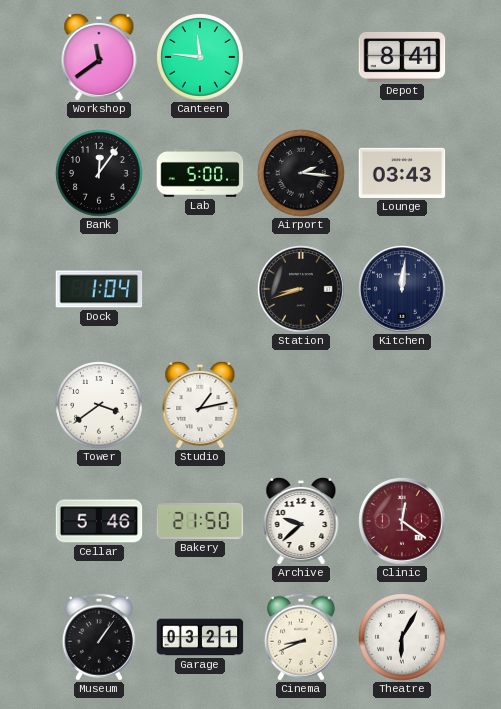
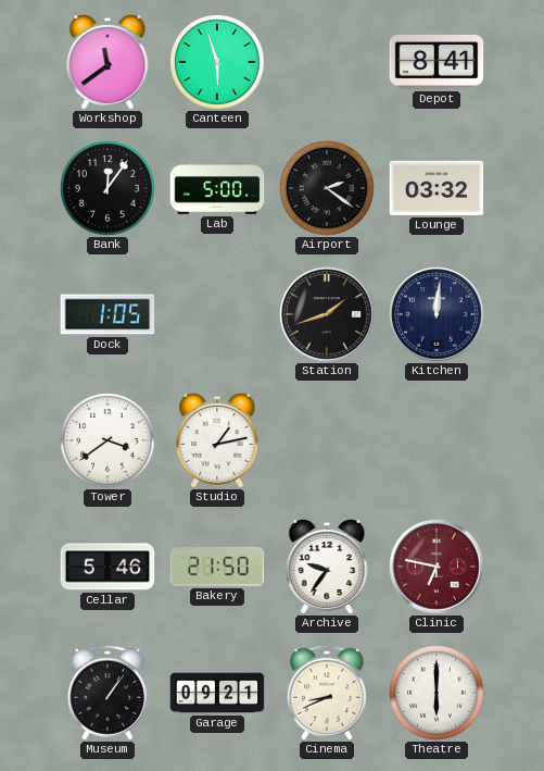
Canteen: 11:46 -> 5:57 (217, 62)
Airport: 2:16 -> 2:21 (327, 188)
Lounge: 03:43 -> 03:32 (437, 188)
Dock: 1:04 -> 1:05 (107, 314)
Station: 8:42 -> 1:42 (327, 314)
Archive: 9:38 -> 9:36 (327, 565)
Clinic: 12:21 -> 6:47 (437, 567)
Garage: 03:21 -> 09:21 (217, 693)
Theatre: 6:05 -> 6:00 (437, 693)
